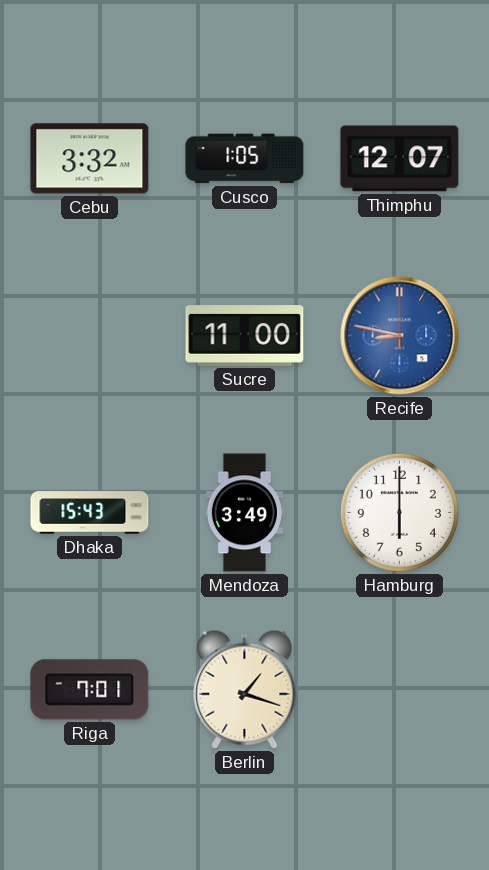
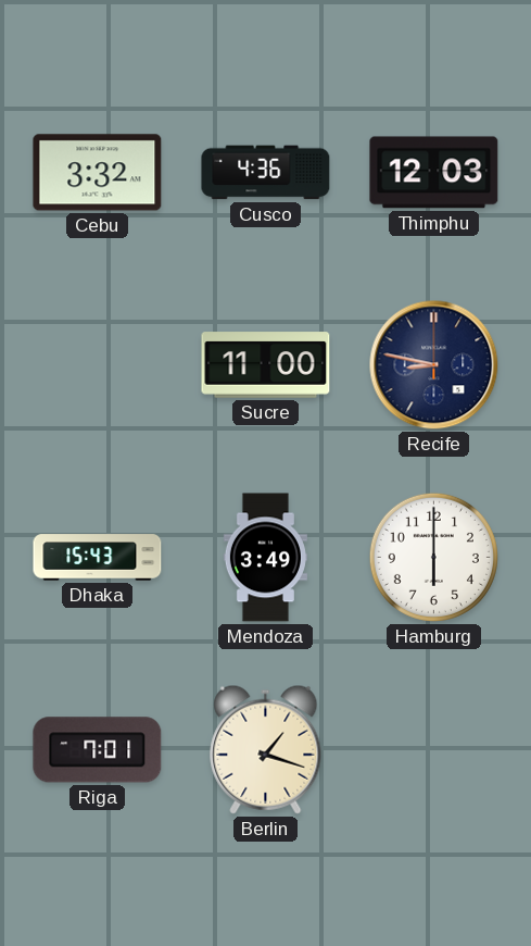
Cusco: 1:05 -> 4:36 (266, 173)
Thimphu: 12:07 -> 12:03 (434, 173)
Recife dial: blue -> navy (434, 365)
